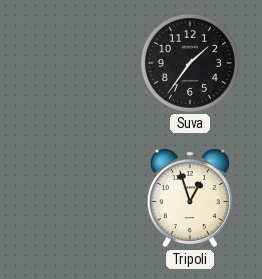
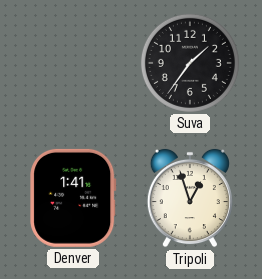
Denver: none -> 1:41 (73, 198)
